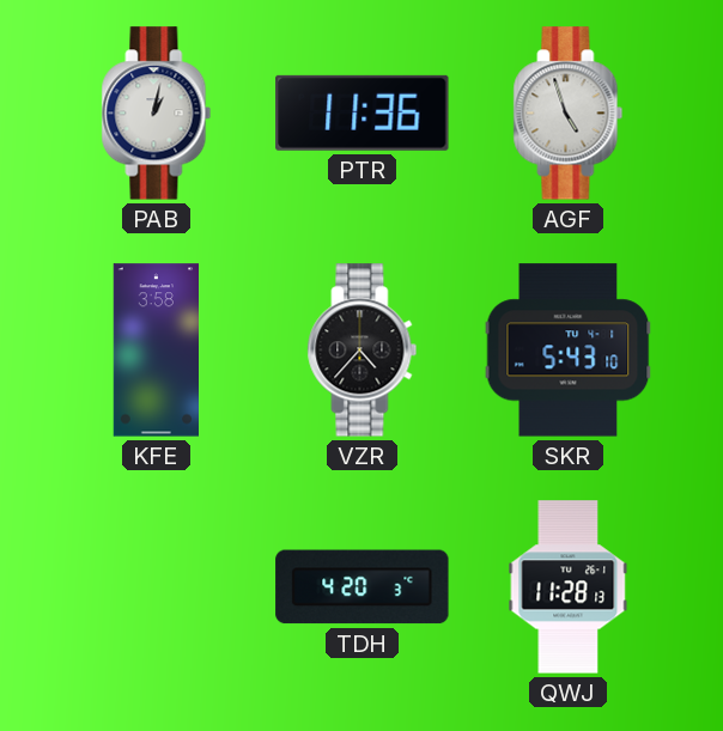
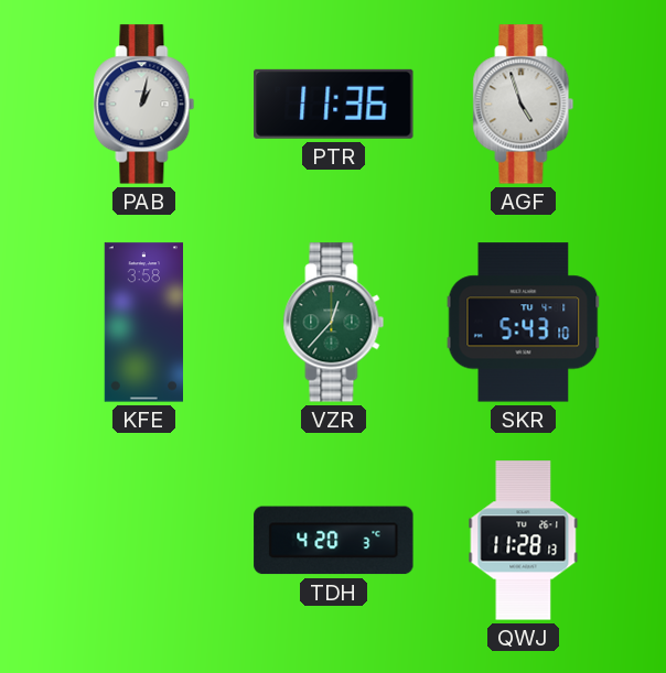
VZR: 4:37 -> 12:37 (334, 323)
VZR dial: black -> green (334, 323)
